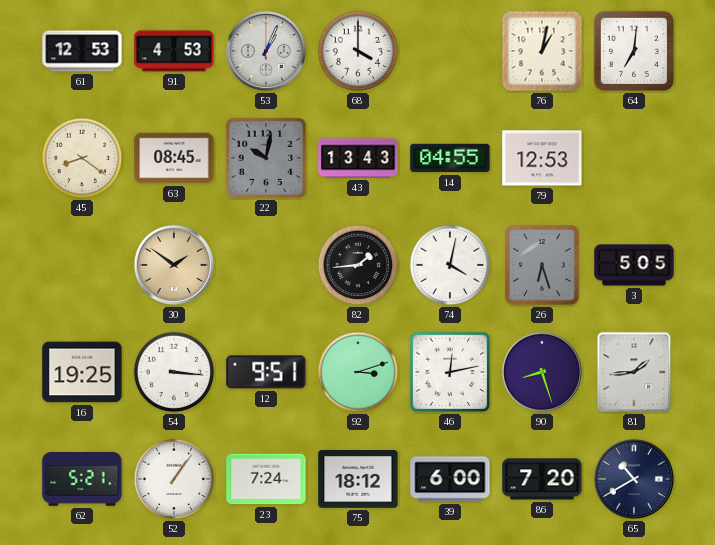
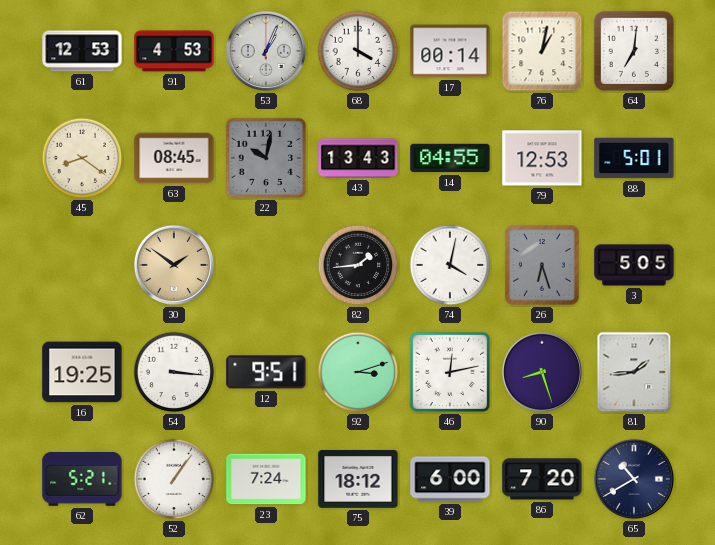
17: none -> 00:14 (450, 51)
88: none -> 5:01 (634, 158)
